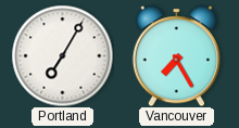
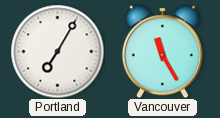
Vancouver: 7:25 -> 11:25 (162, 51)
